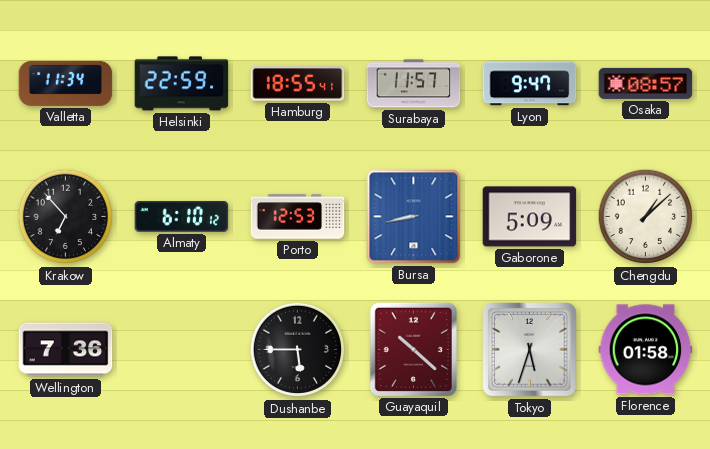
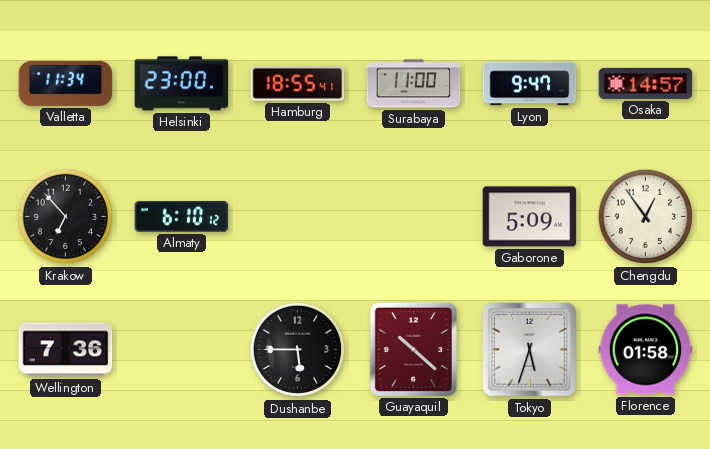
Helsinki: 22:59 -> 23:00 (182, 84)
Surabaya: 11:57 -> 11:00 (414, 84)
Osaka: 08:57 -> 14:57 (646, 83)
Porto: 12:53 -> none (298, 217)
Bursa: 8:43 -> none (414, 217)
Chengdu: 1:08 -> 12:54 (646, 217)
